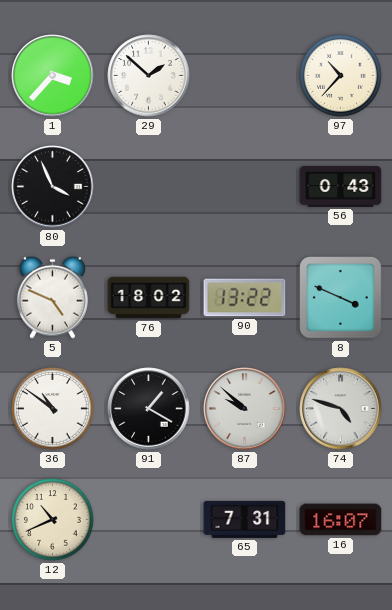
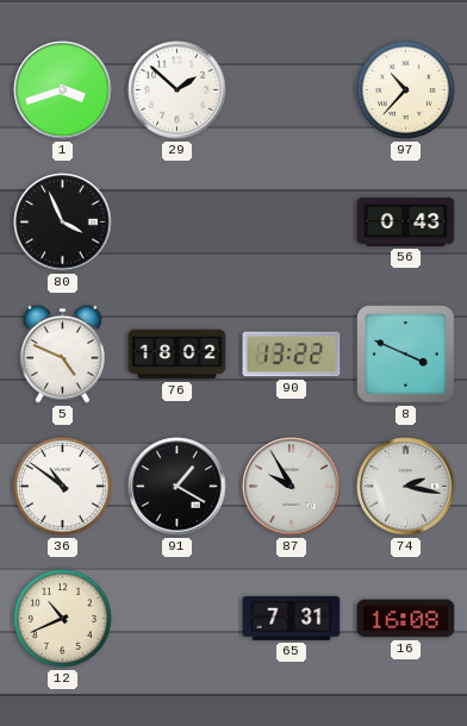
1: 3:37 -> 3:42 (63, 90)
87: 9:52 -> 9:55 (292, 487)
74: 4:48 -> 2:17 (406, 487)
16: 16:07 -> 16:08 (406, 619)
